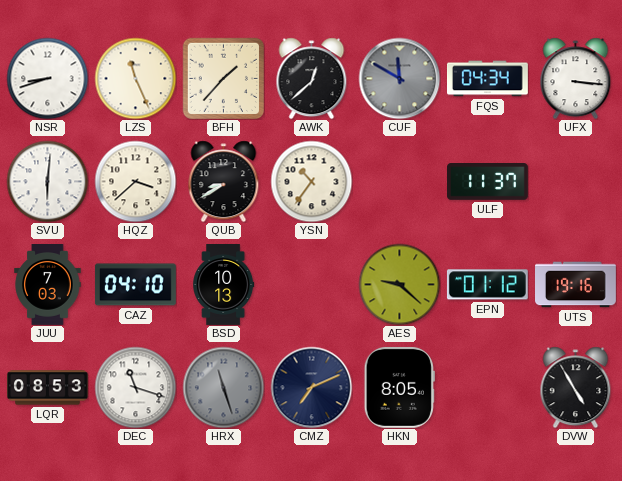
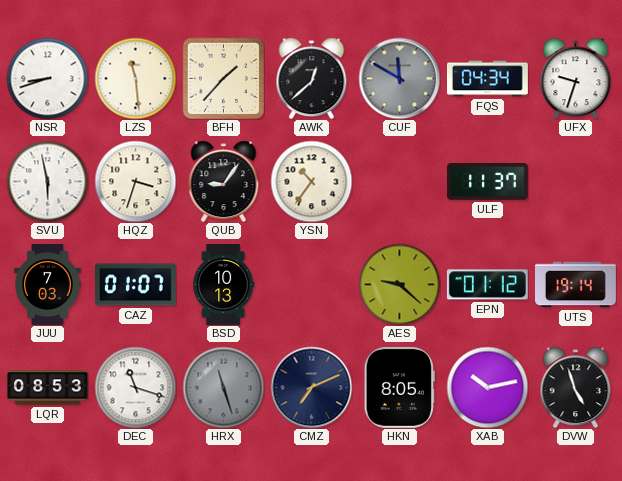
LZS: 11:26 -> 11:29 (135, 78)
UFX: 3:16 -> 9:33 (576, 78)
SVU: 6:01 -> 5:58 (47, 181)
HQZ: 3:38 -> 3:33 (135, 181)
QUB: 8:40 -> 9:06 (224, 181)
CAZ: 04:10 -> 01:07 (135, 285)
UTS: 19:16 -> 19:14 (576, 285)
XAB: none -> 10:13 (487, 387)
DVW: 4:55 -> 4:57 (576, 387)
